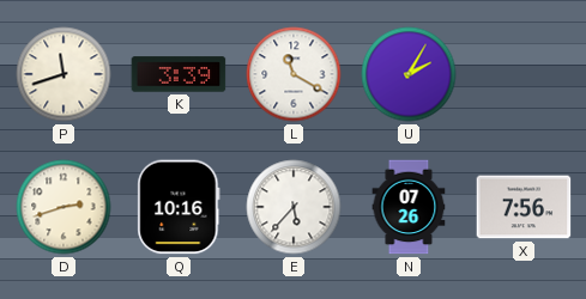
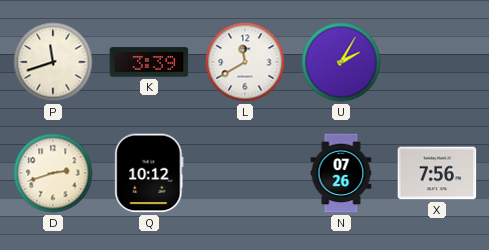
L: 11:20 -> 11:40 (245, 62)
Q: 10:16 -> 10:12 (149, 173)
E: 5:37 -> none (294, 207)
